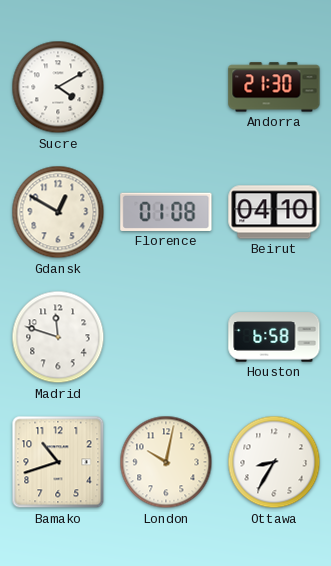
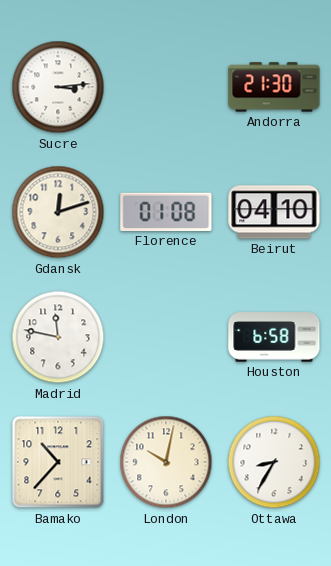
Sucre: 4:10 -> 3:14 (58, 87)
Gdansk: 12:50 -> 12:12 (58, 212)
Madrid: 11:48 -> 11:47 (58, 337)
Bamako: 10:42 -> 10:37 (58, 462)
